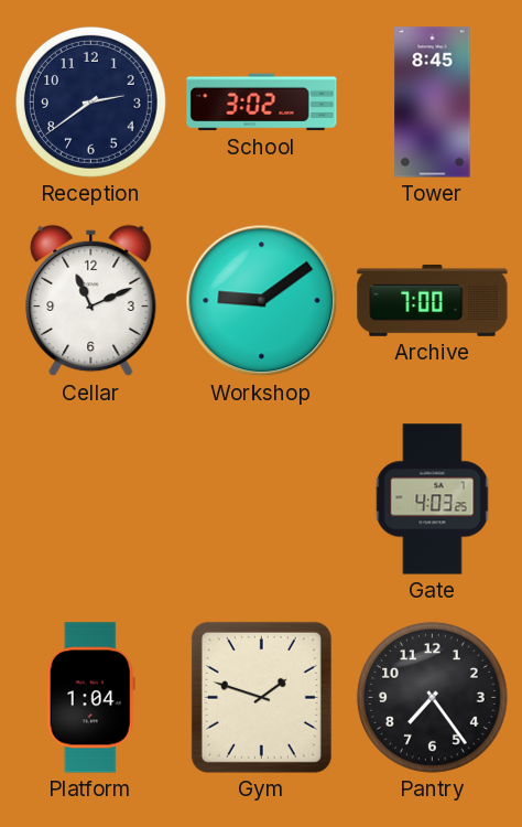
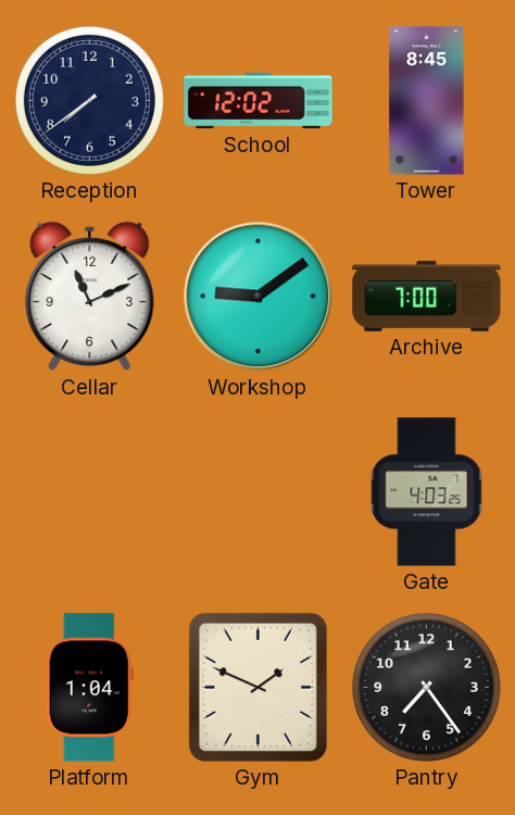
Reception: 2:39 -> 7:39 (89, 100)
School: 3:02 -> 12:02 (259, 101)
Gym: 1:48 -> 1:49 (257, 687)
